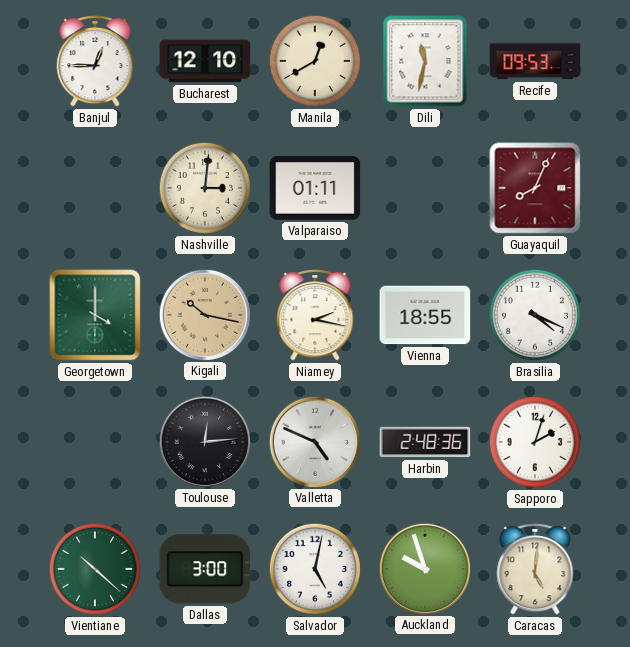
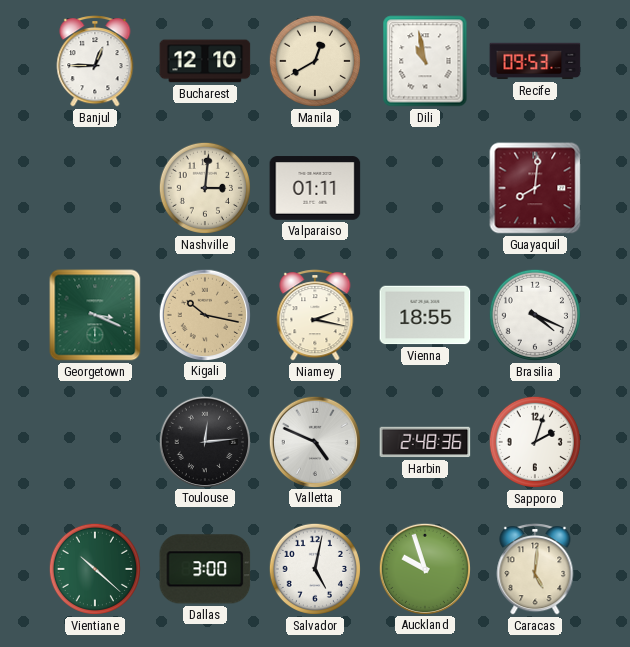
Dili: 11:32 -> 10:58 (425, 61)
Guayaquil: 8:04 -> 8:01 (535, 188)
Georgetown: 4:00 -> 3:19 (95, 315)
